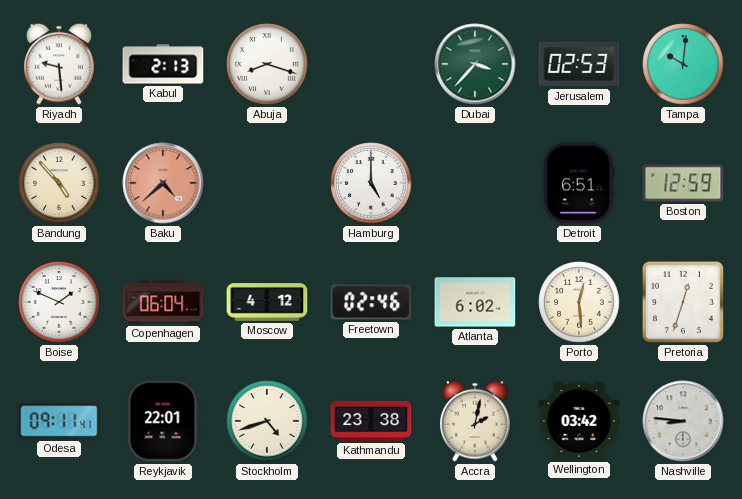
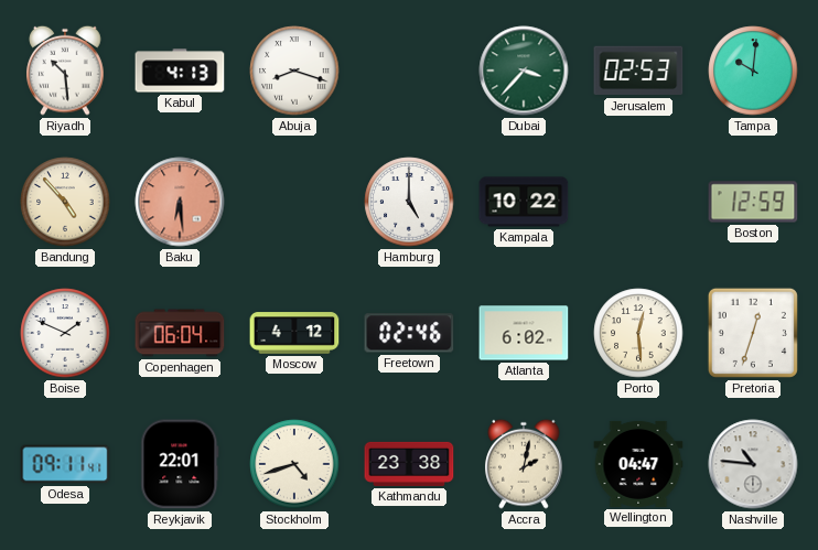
Riyadh: 9:29 -> 10:29 (65, 71)
Kabul: 2:13 -> 4:13 (180, 71)
Baku: 4:38 -> 6:29 (180, 202)
Kampala: none -> 10:22 (524, 202)
Detroit: 6:51 -> none (579, 183)
Wellington: 03:42 -> 04:47 (638, 464)
Nashville: 8:46 -> 10:46 (753, 464)
